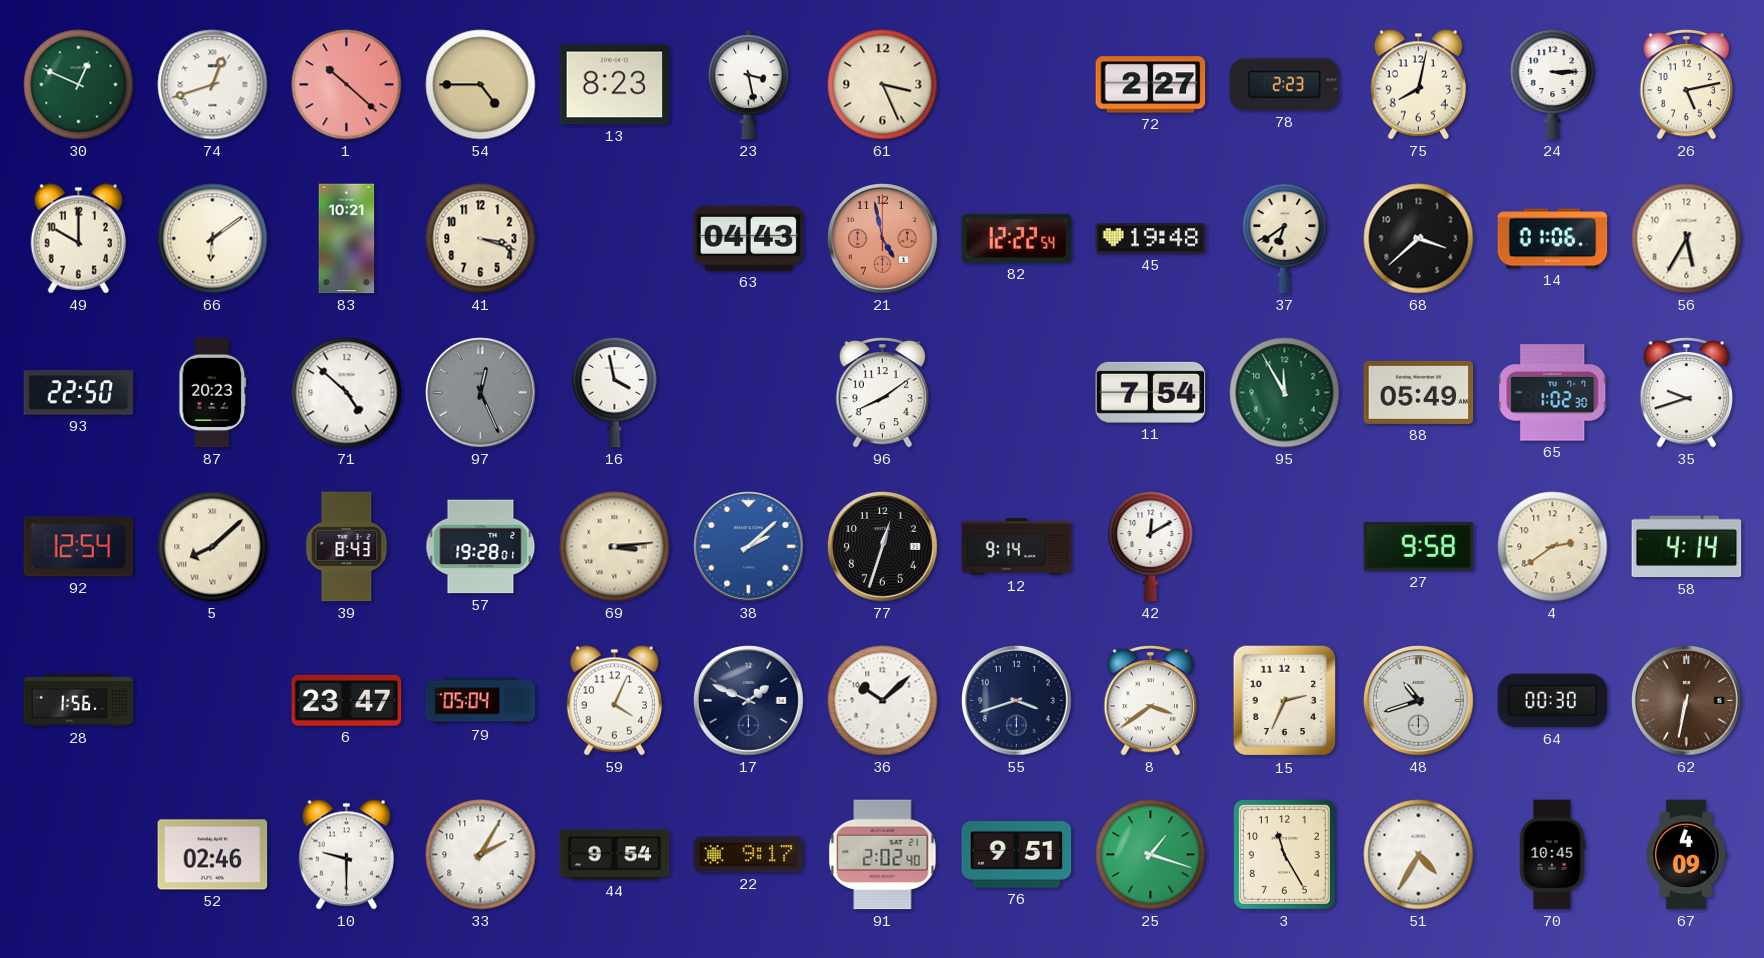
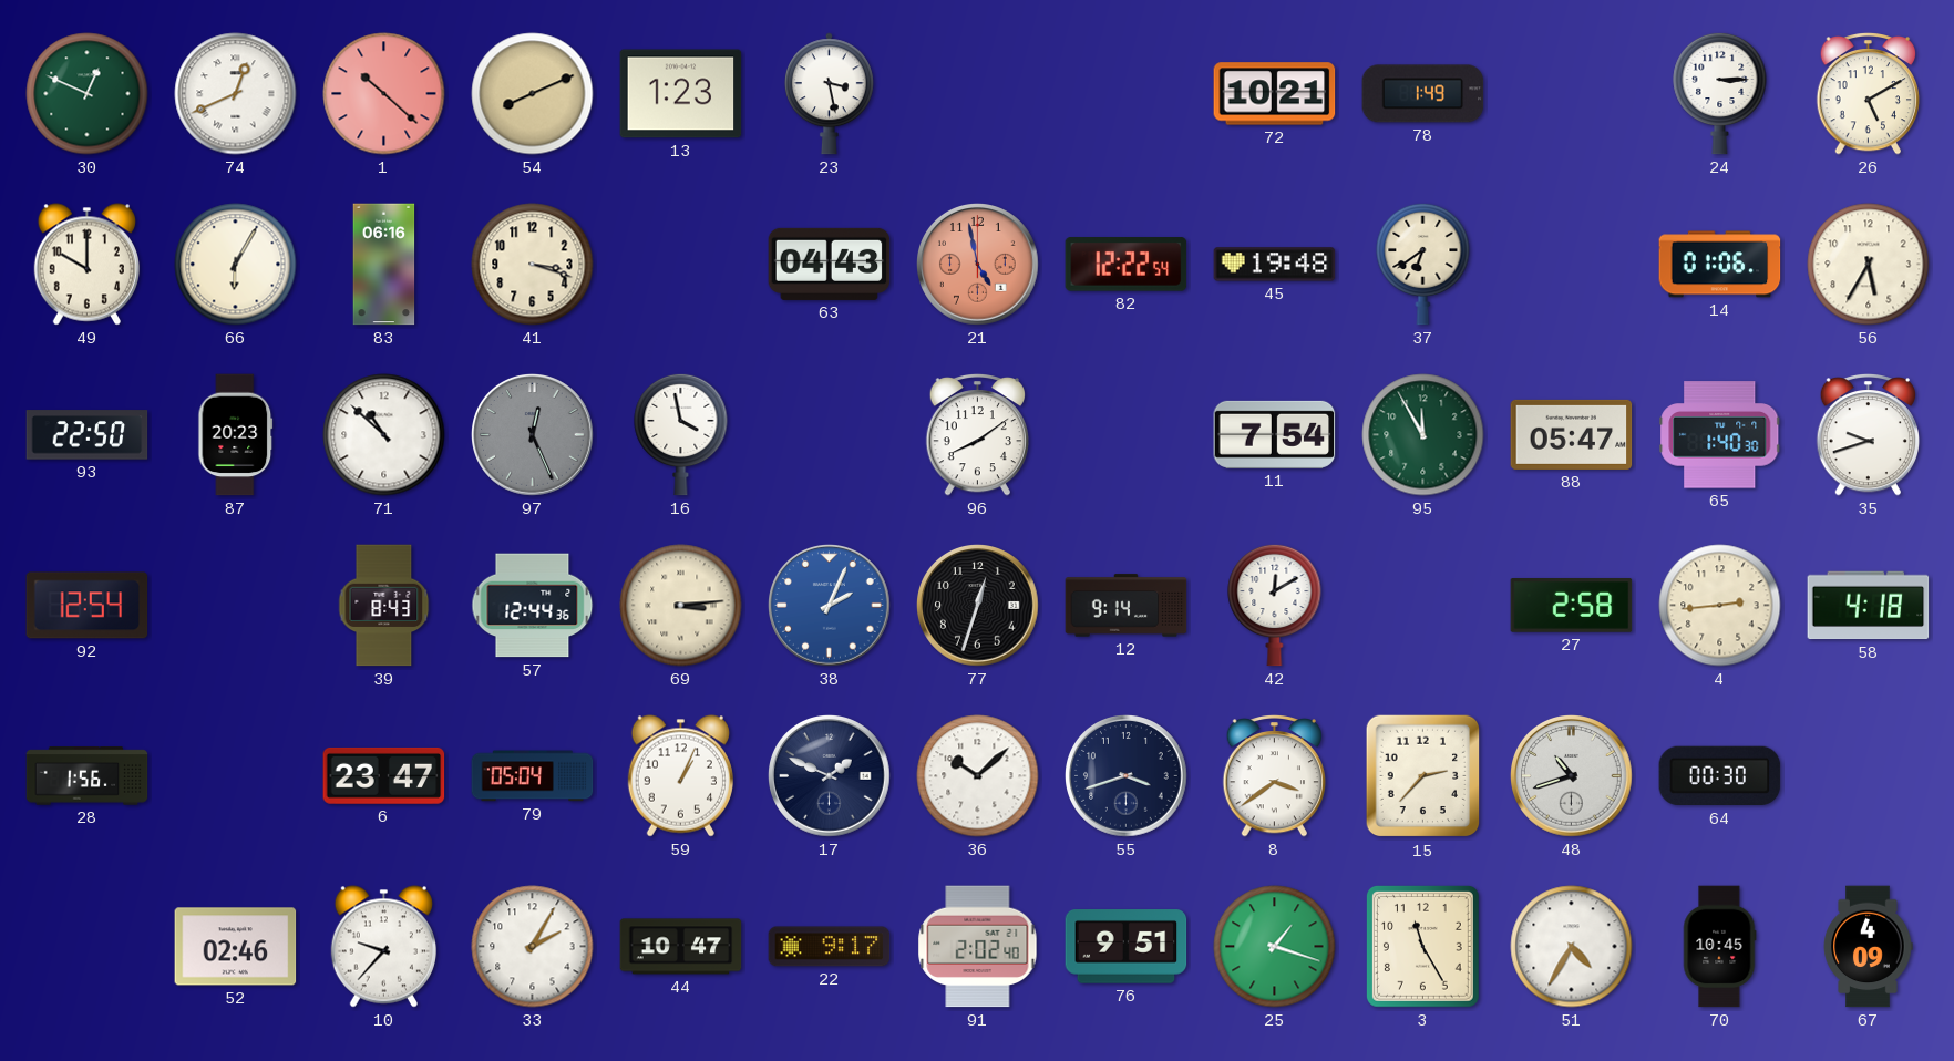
74: 12:42 -> 12:41 (236, 94)
54: 4:45 -> 8:11 (533, 94)
13: 8:23 -> 1:23 (681, 94)
61: 3:26 -> none (883, 85)
72: 2:27 -> 10:21 (1275, 94)
78: 2:23 -> 1:49 (1423, 94)
75: 8:02 -> none (1418, 85)
26: 5:13 -> 5:10 (1868, 93)
66: 6:09 -> 6:05 (236, 265)
83: 10:21 -> 06:16 (384, 265)
68: 3:38 -> none (1419, 239)
71: 4:52 -> 10:52 (384, 435)
88: 05:49 -> 05:47 (1572, 434)
65: 1:02 -> 1:40 (1720, 435)
5: 8:08 -> none (213, 547)
57: 19:28 -> 12:44 (533, 606)
38: 2:08 -> 2:04 (830, 606)
27: 9:58 -> 2:58 (1572, 606)
4: 2:39 -> 2:44 (1720, 606)
58: 4:14 -> 4:18 (1869, 606)
59: 4:04 -> 1:04 (680, 776)
15: 2:34 -> 2:37 (1423, 776)
62: 6:32 -> none (1687, 701)
10: 9:30 -> 9:37 (383, 947)
44: 9:54 -> 10:47 (681, 947)
